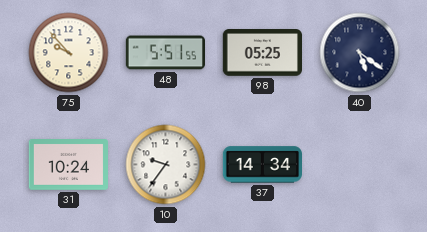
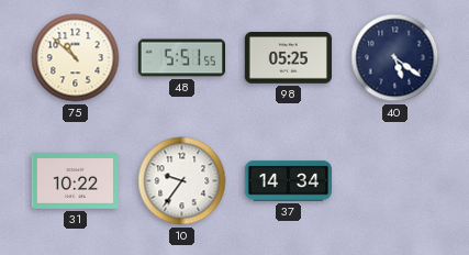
75: 9:53 -> 10:52 (76, 58)
31: 10:24 -> 10:22 (75, 181)
